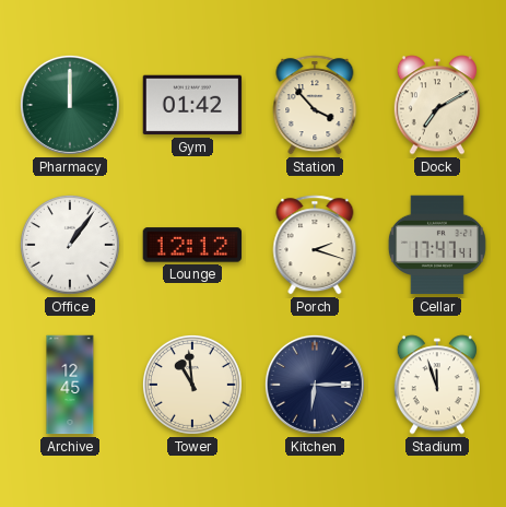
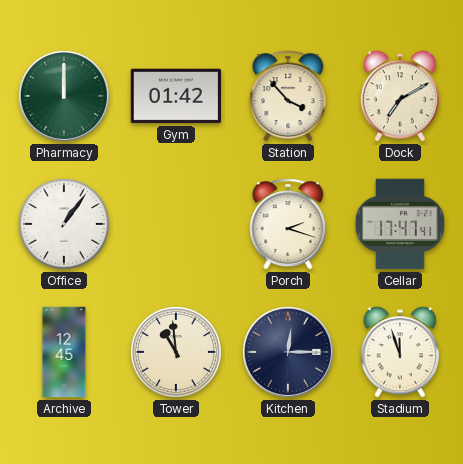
Lounge: 12:12 -> none (191, 245)
Kitchen: 6:15 -> 12:15 (288, 352)
